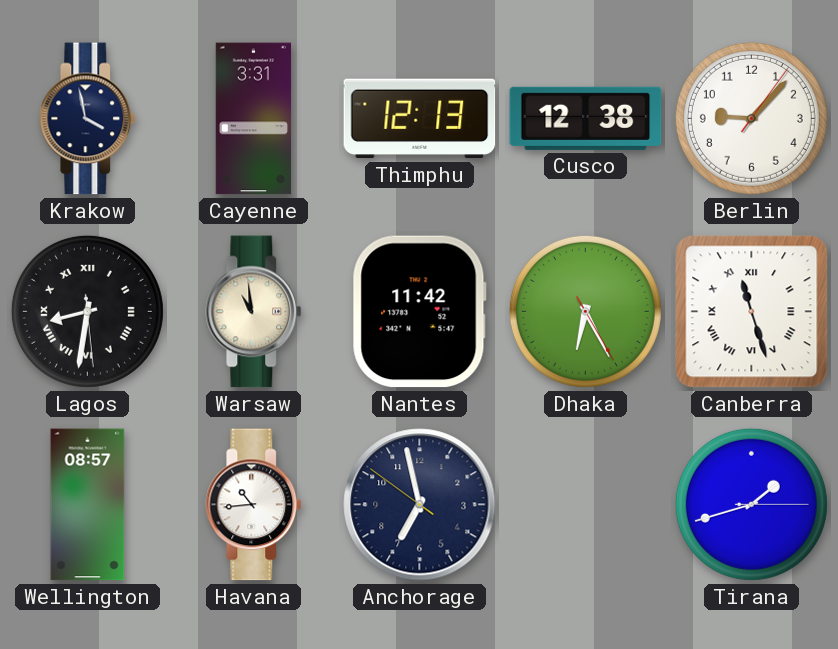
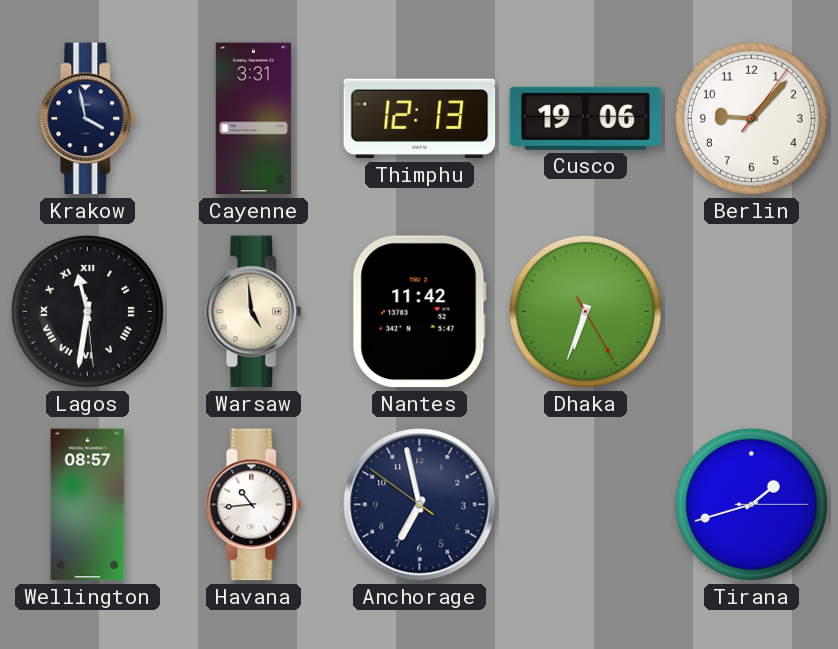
Cusco: 12:38 -> 19:06 (586, 118)
Lagos: 8:31 -> 11:31 (87, 311)
Warsaw: 10:59 -> 4:59 (254, 312)
Dhaka: 6:25 -> 6:33 (585, 311)
Canberra: 11:27 -> none (752, 312)
